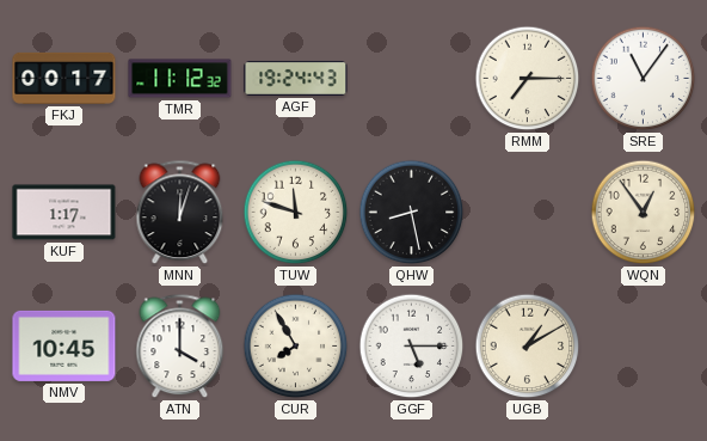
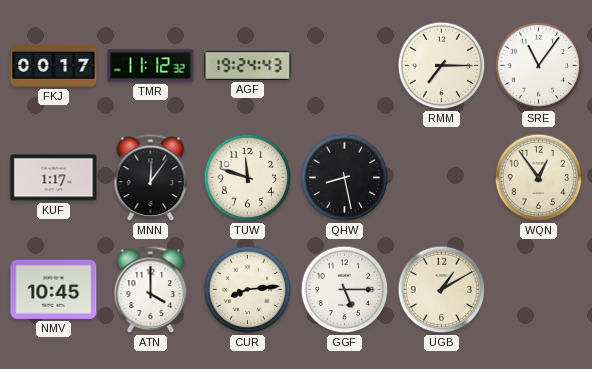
MNN: 12:03 -> 12:06 (151, 178)
CUR: 7:55 -> 8:14 (248, 290)
